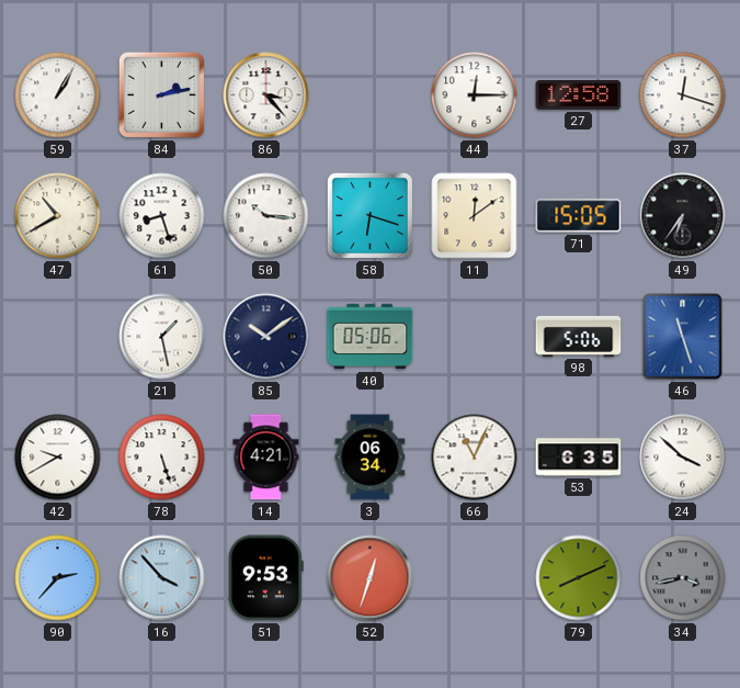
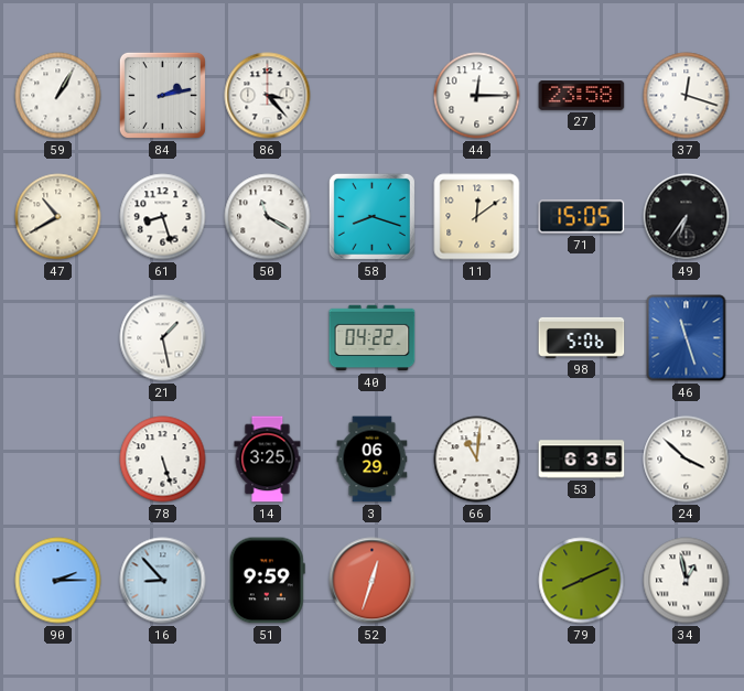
27: 12:58 -> 23:58 (582, 96)
50: 10:16 -> 11:20 (268, 217)
58: 6:18 -> 8:18 (371, 216)
85: 10:09 -> none (266, 337)
40: 05:06 -> 04:22 (373, 338)
42: 9:40 -> none (58, 458)
14: 4:21 -> 3:25 (268, 460)
3: 06:34 -> 06:29 (373, 460)
66: 11:04 -> 11:01 (477, 460)
90: 2:37 -> 2:15 (58, 581)
16: 3:53 -> 8:53 (163, 581)
51: 9:53 -> 9:59 (267, 581)
34: 3:43 -> 12:58 (687, 581)
34 dial: grey -> white (687, 581)
